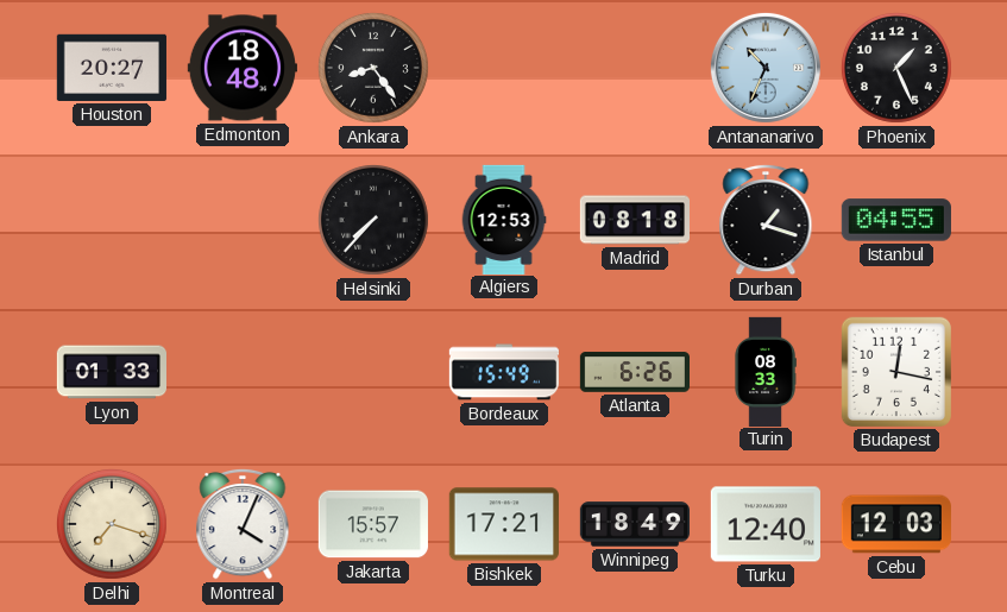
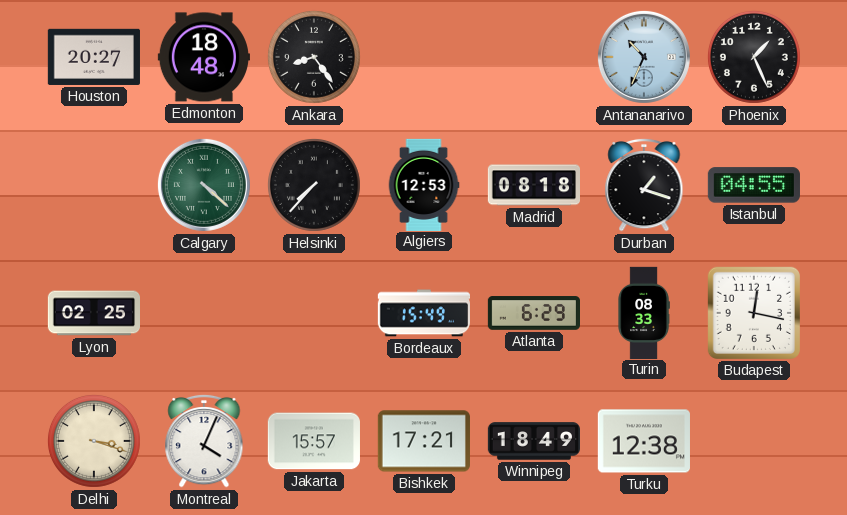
Calgary: none -> 4:22 (204, 185)
Lyon: 01:33 -> 02:25 (93, 313)
Atlanta: 6:26 -> 6:29 (533, 313)
Delhi: 7:18 -> 3:18 (94, 441)
Turku: 12:40 -> 12:38 (644, 441)
Cebu: 12:03 -> none (896, 524)
